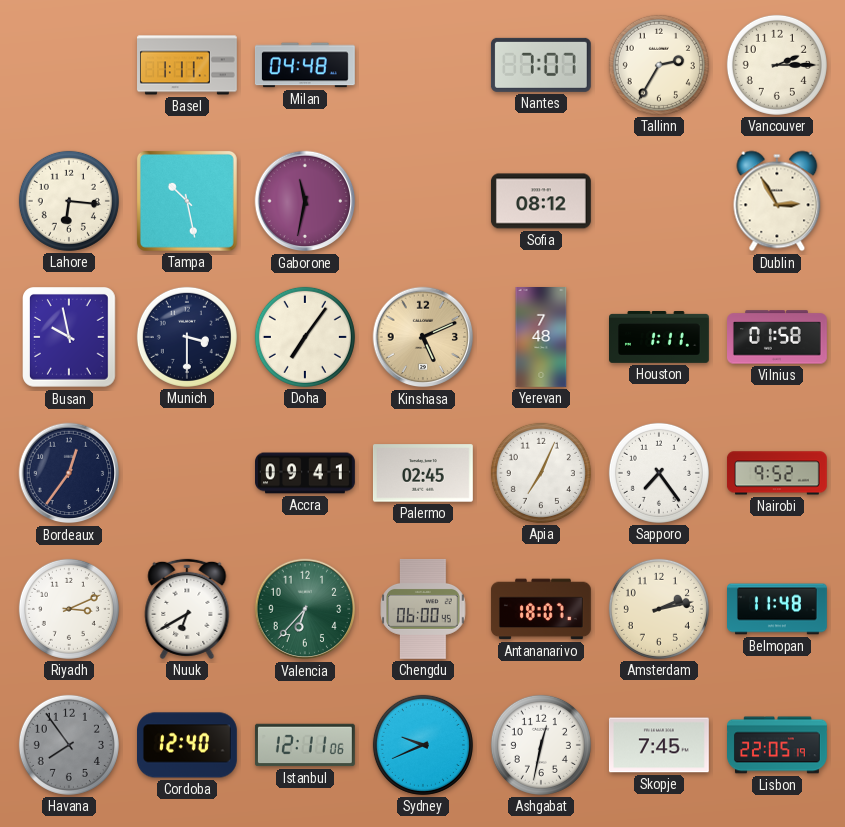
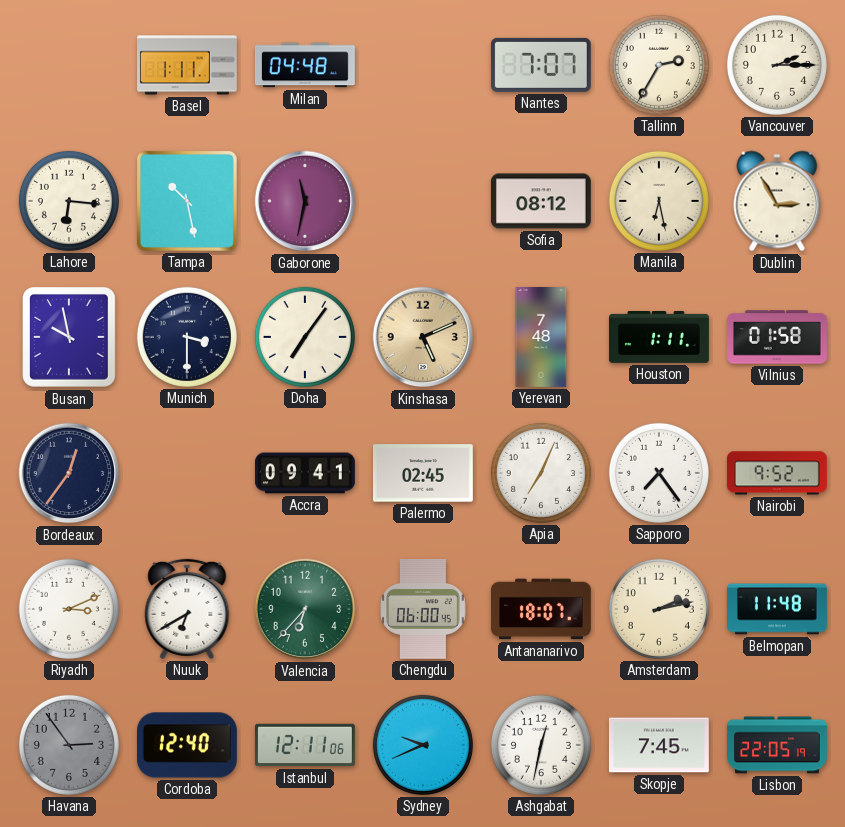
Manila: none -> 6:28 (659, 201)
Havana: 7:54 -> 2:54 (69, 745)
